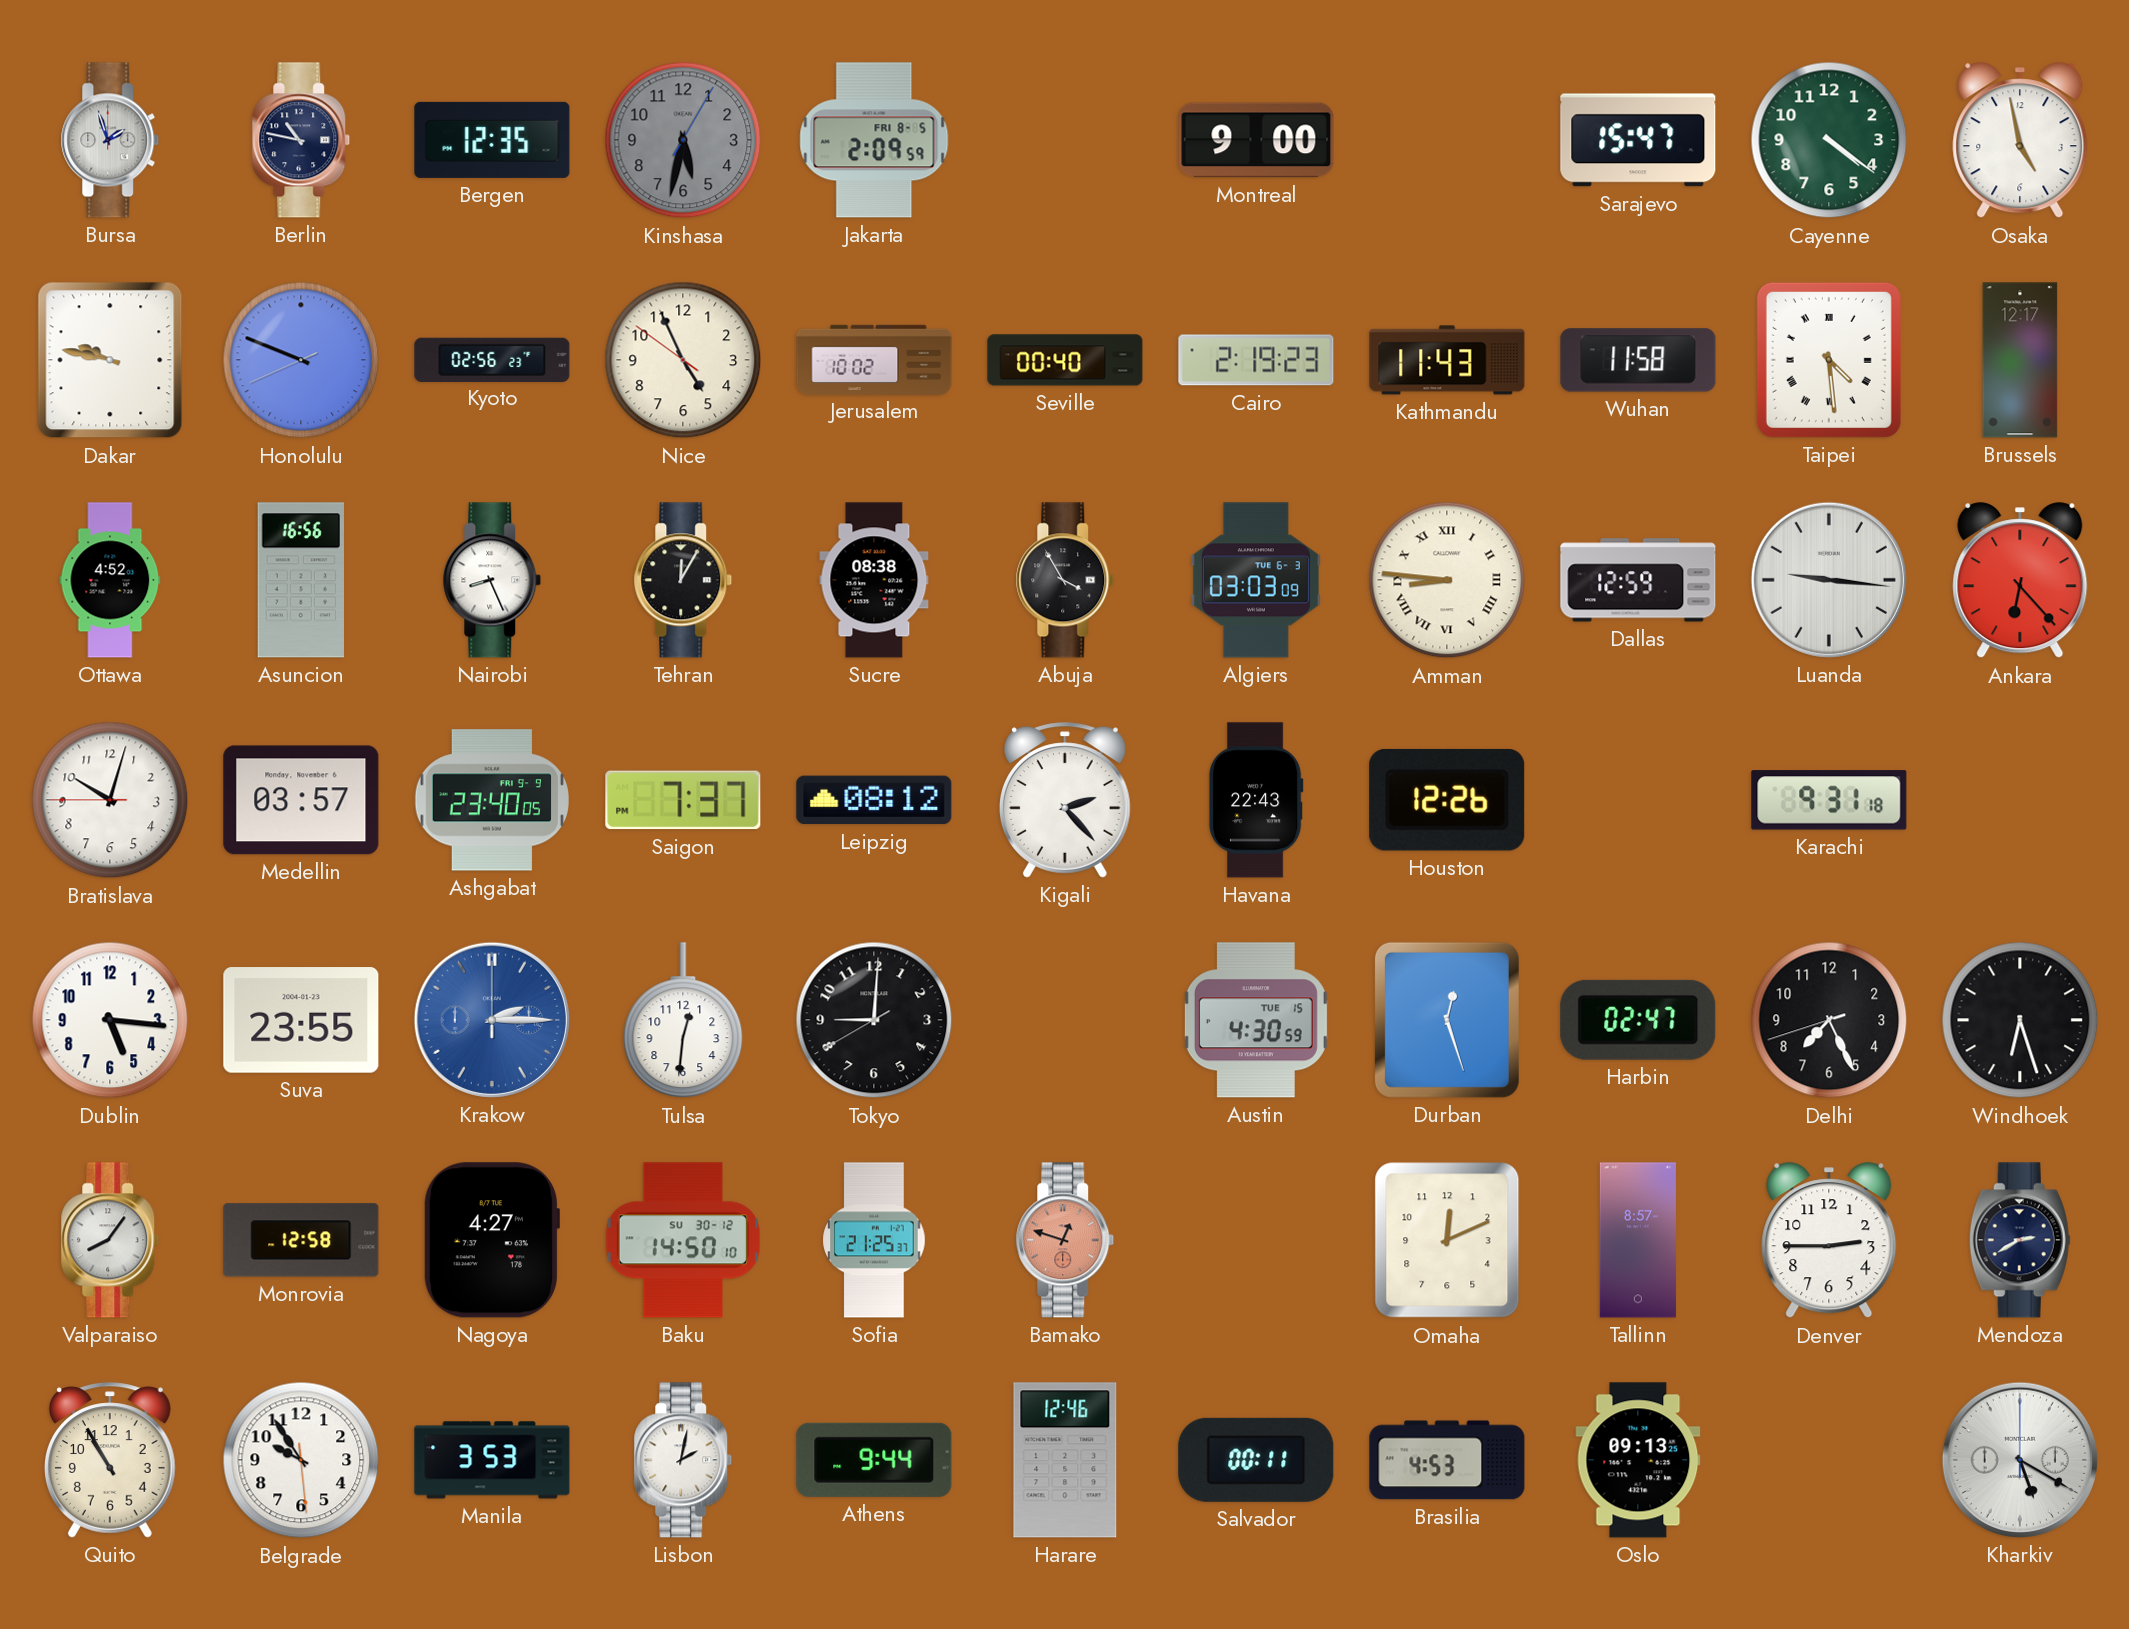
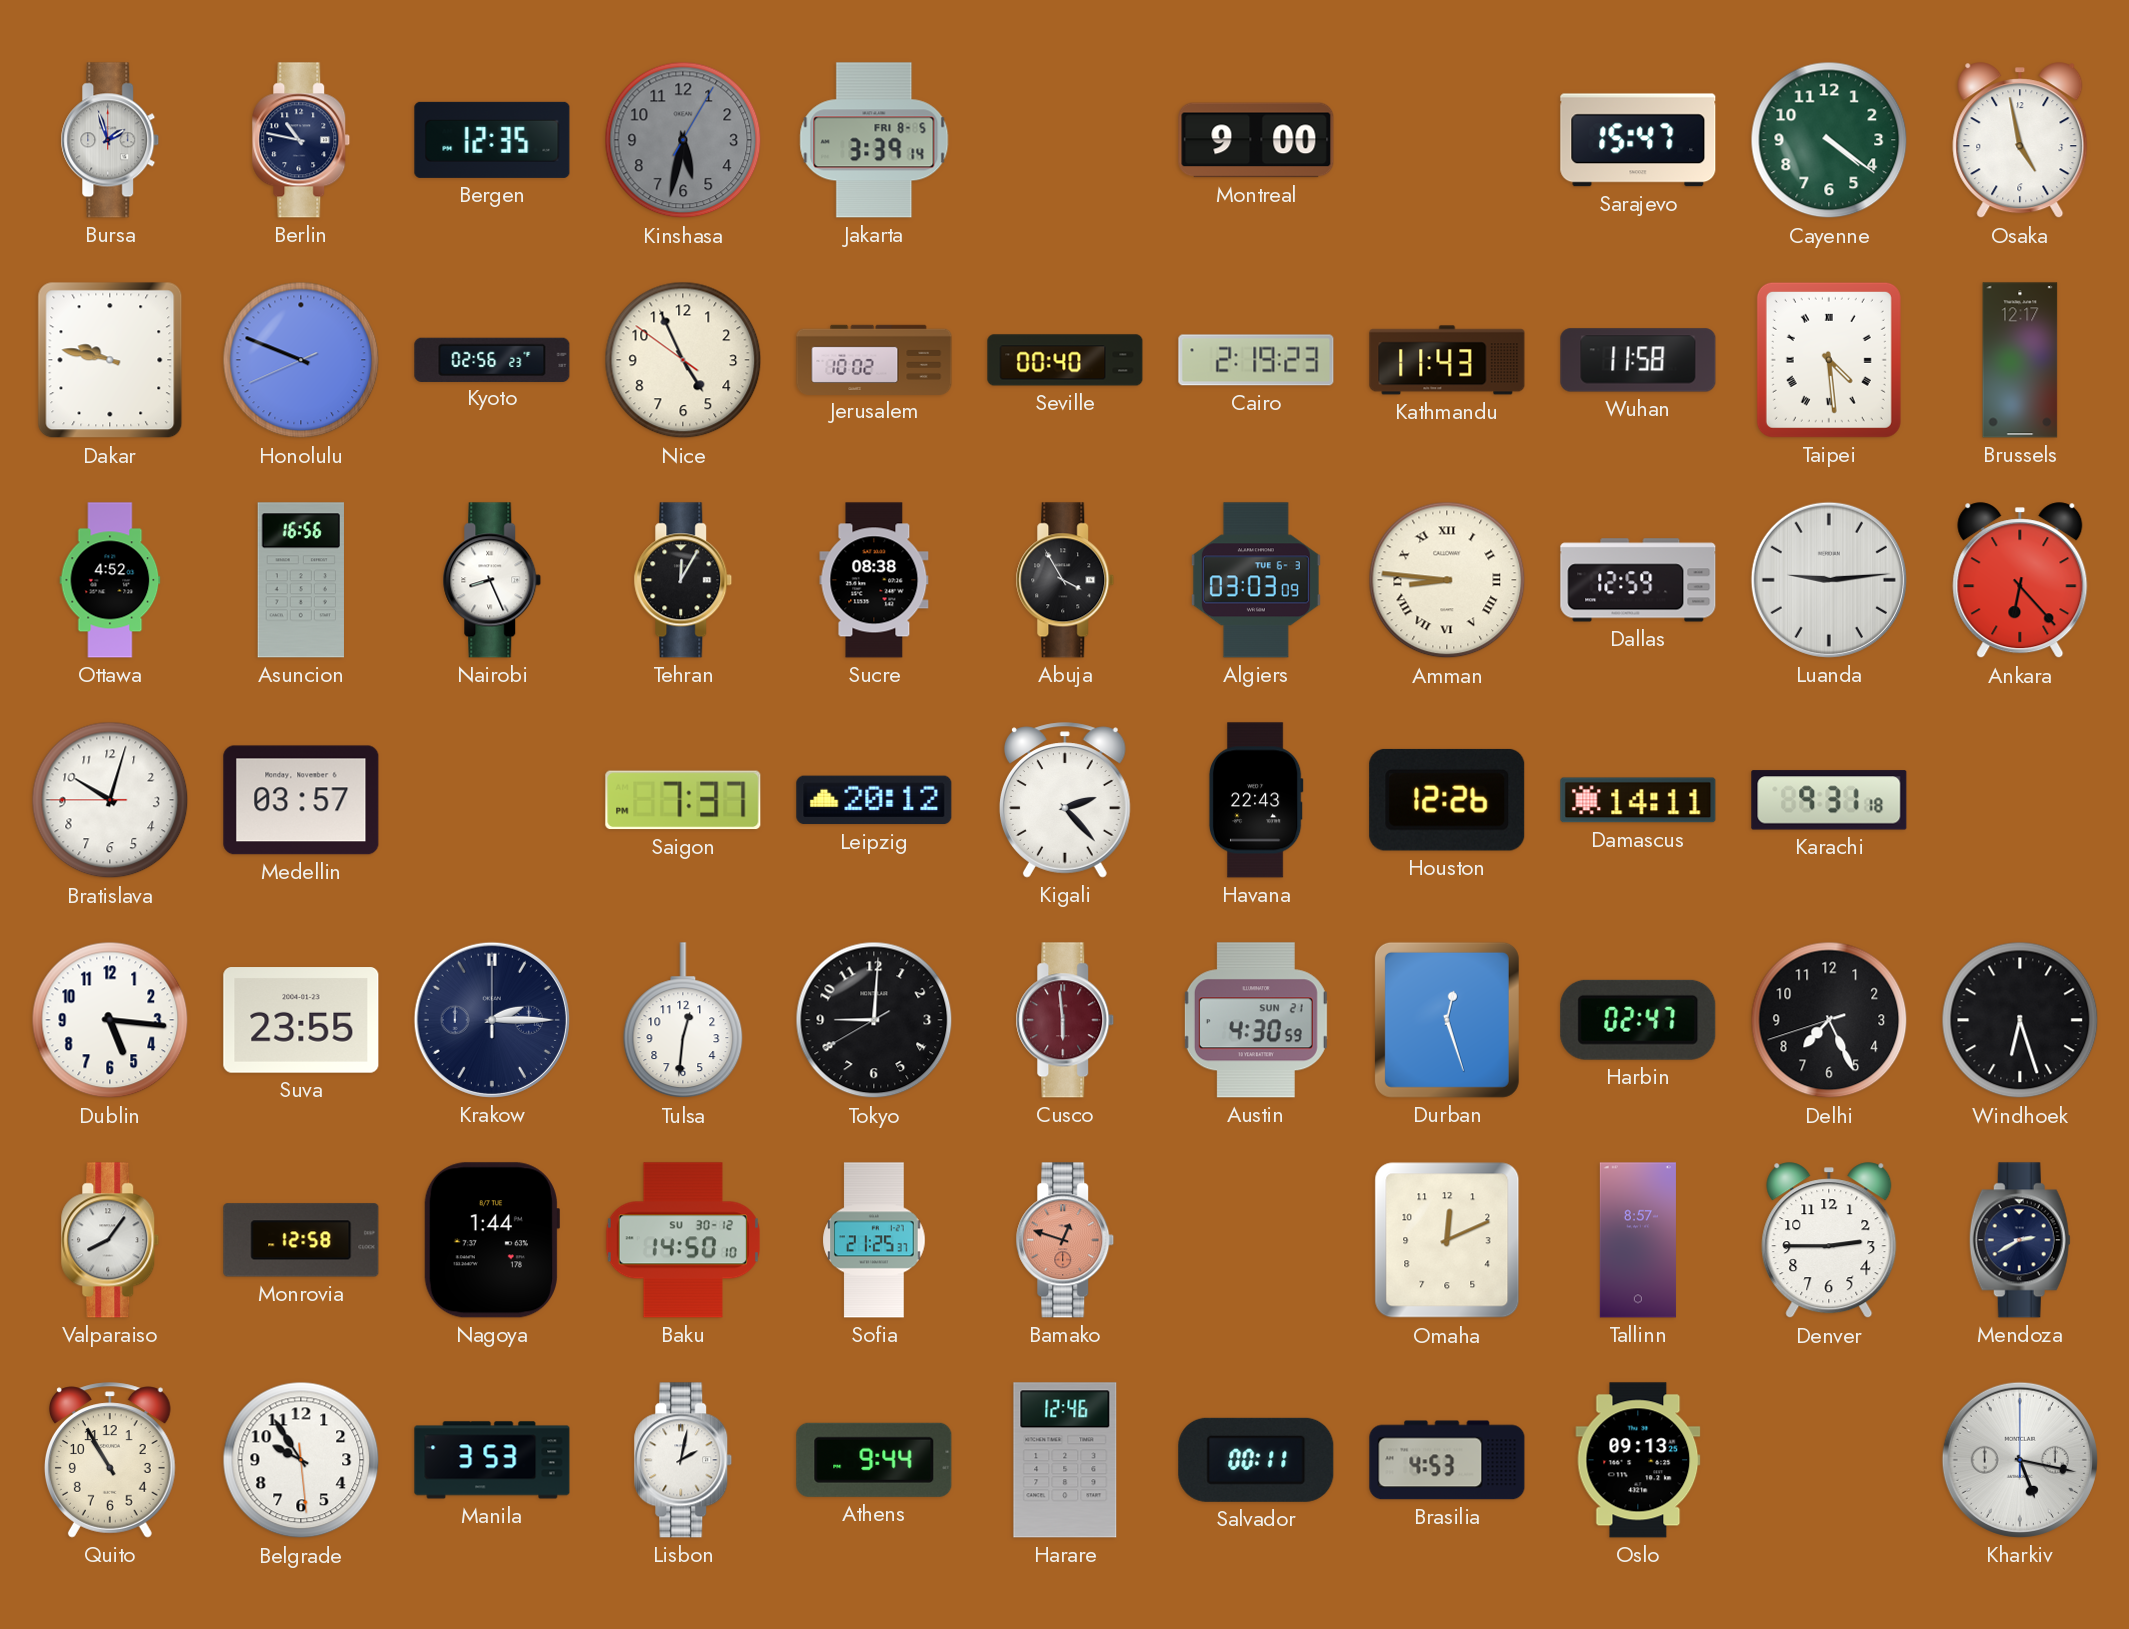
Jakarta: 2:09 -> 3:39 (874, 140)
Luanda: 9:16 -> 9:14 (1829, 580)
Ashgabat: 23:40 -> none (492, 800)
Leipzig: 08:12 -> 20:12 (874, 800)
Damascus: none -> 14:11 (1638, 800)
Krakow dial: blue -> navy (492, 1020)
Cusco: none -> 5:59 (1065, 1020)
Austin date: TUE 15 -> SUN 21 (1256, 1020)
Nagoya: 4:27 -> 1:44 (491, 1240)
Kharkiv: 5:20 -> 5:17 (2020, 1460)
